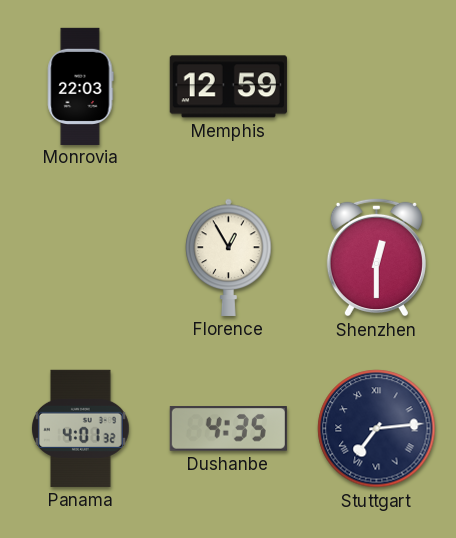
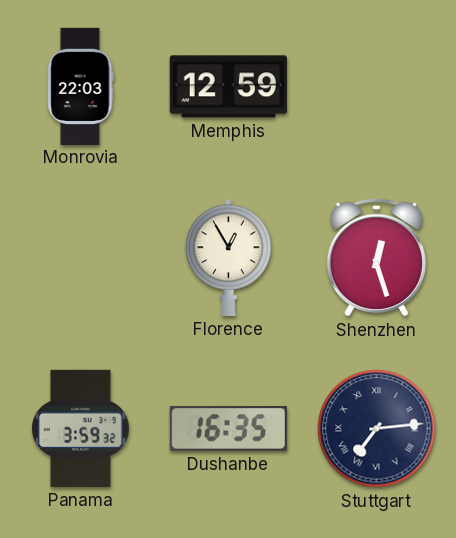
Shenzhen: 12:30 -> 12:27 (376, 257)
Panama: 4:01 -> 3:59 (81, 428)
Dushanbe: 4:35 -> 16:35 (228, 429)
